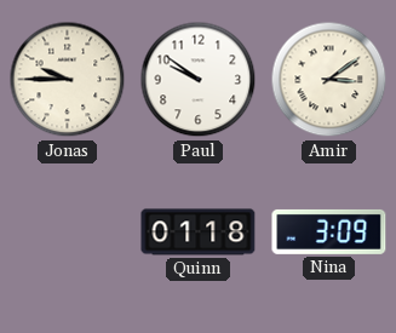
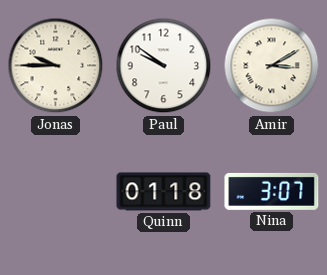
Amir: 3:09 -> 3:10 (272, 66)
Nina: 3:09 -> 3:07 (272, 191)
